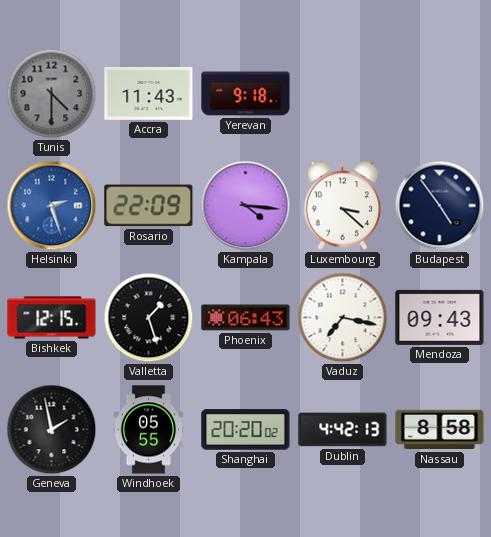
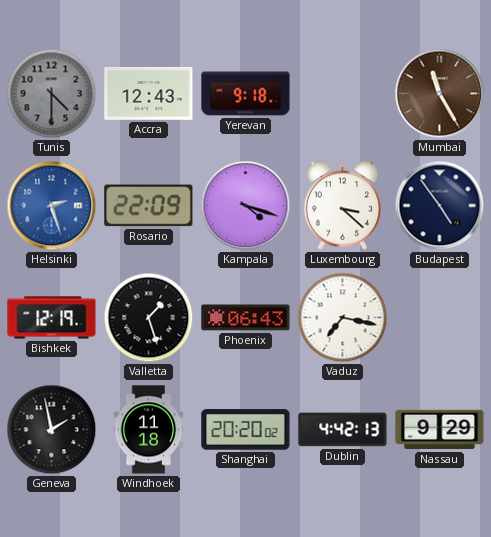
Accra: 11:43 -> 12:43 (149, 93)
Mumbai: none -> 11:25 (440, 94)
Kampala: 4:16 -> 4:18 (246, 206)
Bishkek: 12:15 -> 12:19 (52, 318)
Mendoza: 09:43 -> none (440, 317)
Windhoek: 05:55 -> 11:18 (149, 430)
Nassau: 8:58 -> 9:29 (440, 430)
